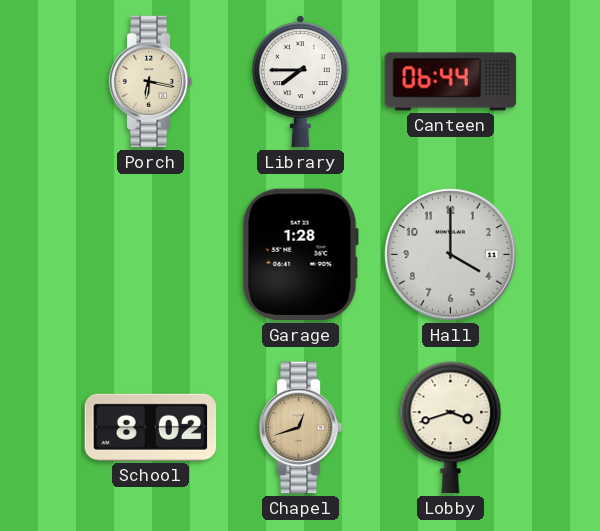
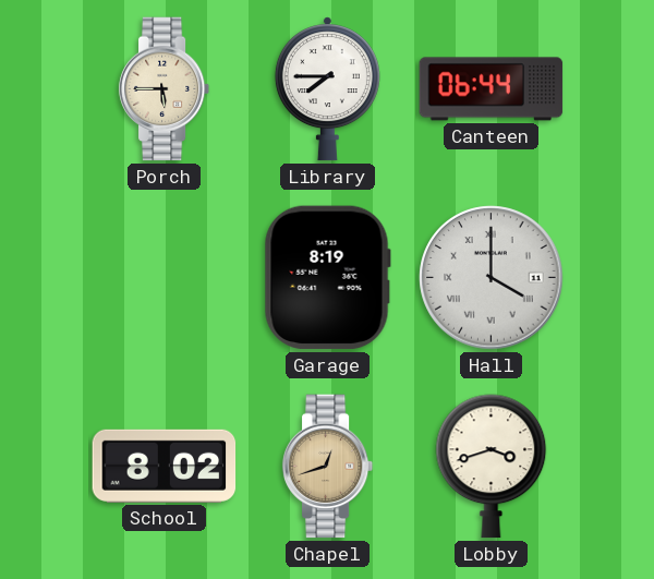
Porch: 6:17 -> 5:45 (165, 89)
Garage: 1:28 -> 8:19 (327, 278)
Hall numerals: Arabic -> Roman (492, 278)
